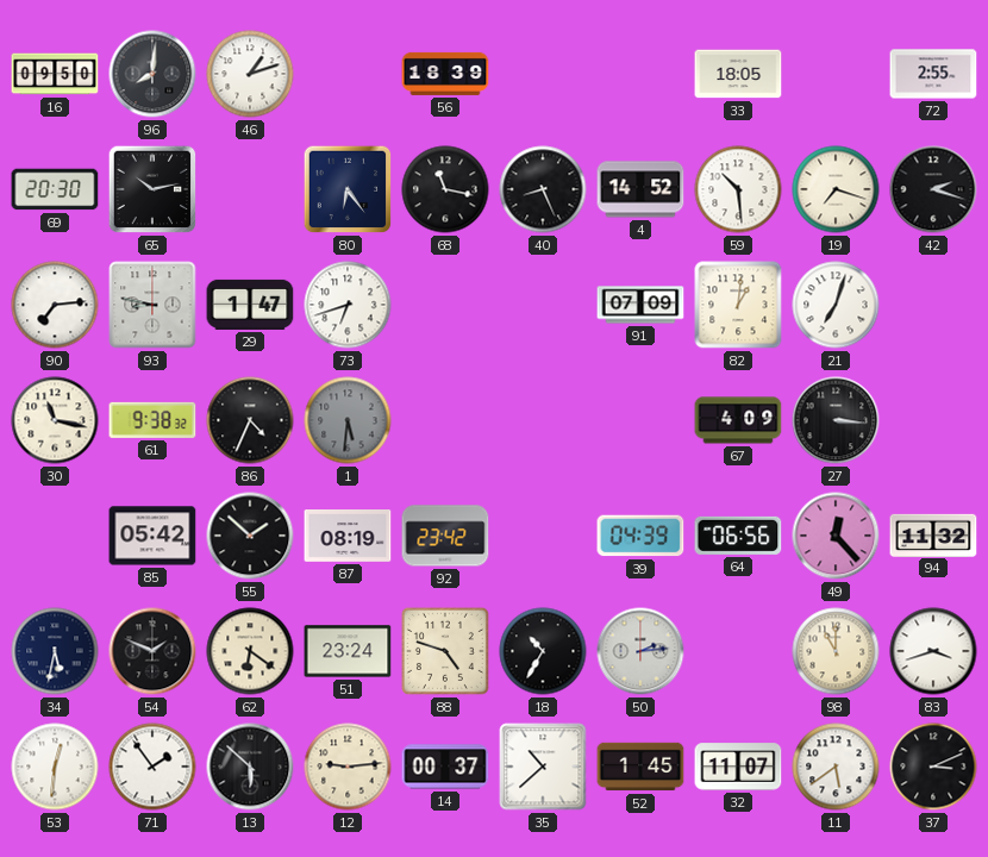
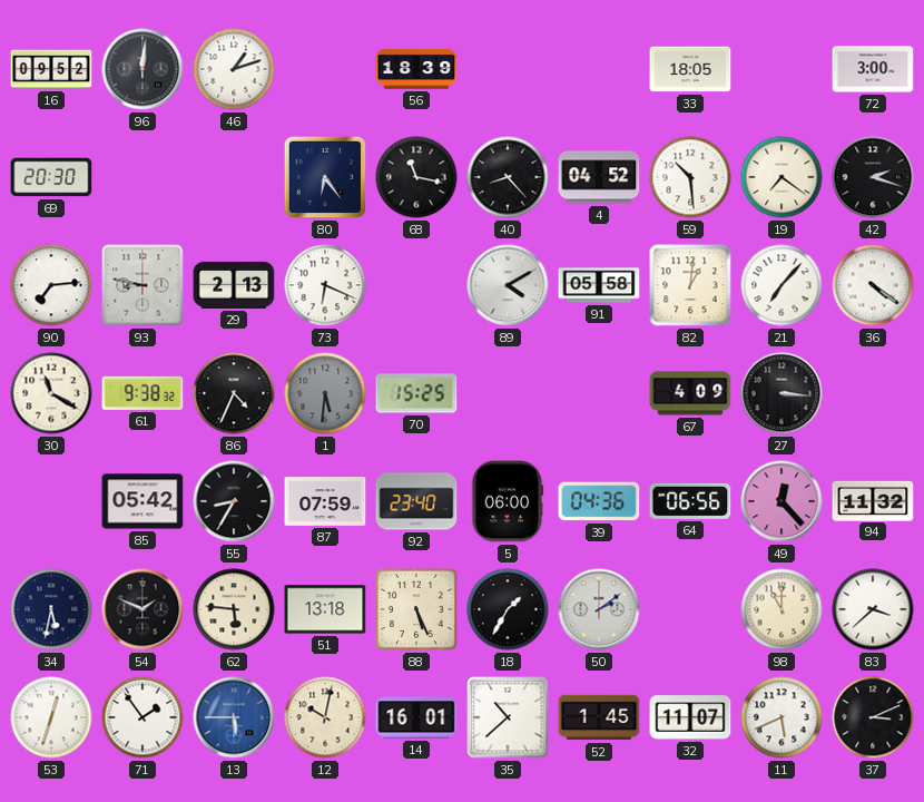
16: 09:50 -> 09:52 (51, 69)
96: 8:01 -> 12:01 (142, 69)
72: 2:55 -> 3:00 (873, 69)
65: 10:13 -> none (152, 189)
40: 8:26 -> 8:23 (508, 177)
4: 14:52 -> 04:52 (599, 177)
19: 7:18 -> 7:21 (782, 177)
29: 1:47 -> 2:13 (234, 285)
73: 6:42 -> 6:19 (325, 285)
89: none -> 4:10 (508, 285)
91: 07:09 -> 05:58 (599, 285)
21: 7:03 -> 7:07 (782, 285)
36: none -> 4:21 (873, 285)
30: 11:17 -> 11:20 (51, 393)
70: none -> 15:25 (416, 393)
55: 1:52 -> 8:35 (234, 501)
87: 08:19 -> 07:59 (325, 501)
92: 23:42 -> 23:40 (416, 501)
5: none -> 06:00 (508, 501)
39: 04:39 -> 04:36 (599, 501)
62: 6:21 -> 5:46 (234, 609)
51: 23:24 -> 13:18 (325, 609)
88: 4:48 -> 5:26 (416, 609)
18: 10:35 -> 1:35 (508, 609)
50: 2:14 -> 2:09 (599, 609)
83: 3:42 -> 3:38 (873, 609)
53: 12:31 -> 12:33 (51, 717)
13: 5:52 -> 5:45 (234, 717)
13 dial: black -> blue (234, 717)
12: 9:14 -> 10:02 (325, 717)
14: 00:37 -> 16:01 (416, 717)
11: 5:39 -> 5:41 (782, 717)
